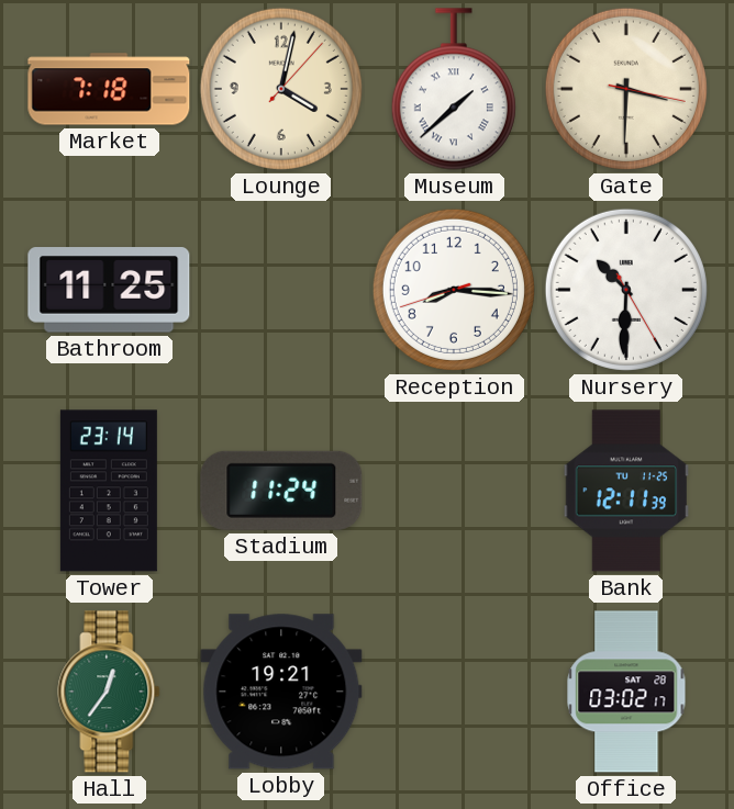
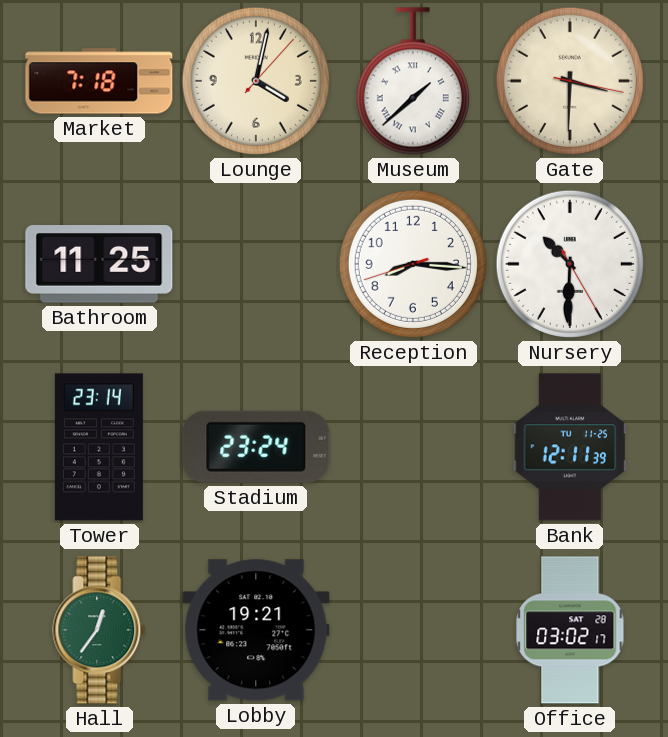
Stadium: 11:24 -> 23:24 (256, 447)
